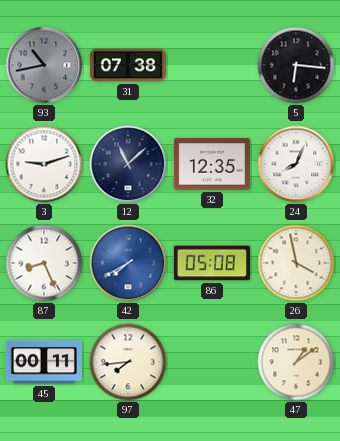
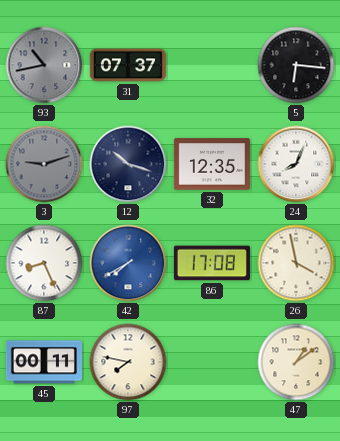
31: 07:38 -> 07:37 (128, 65)
3 dial: white -> grey (44, 164)
12: 11:08 -> 10:18 (128, 164)
86: 05:08 -> 17:08 (212, 263)
97: 7:44 -> 7:47 (128, 362)
